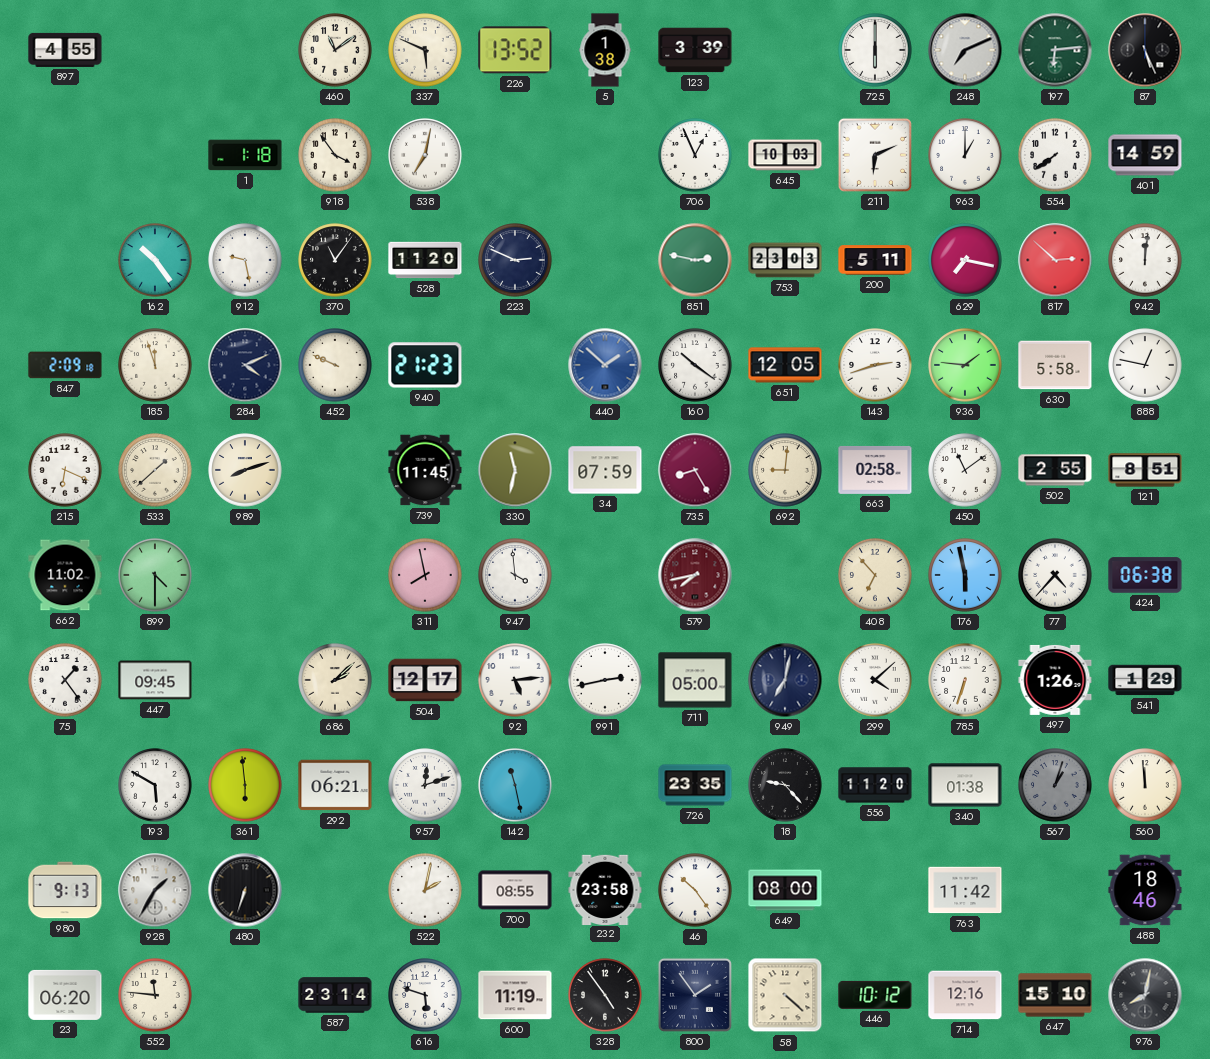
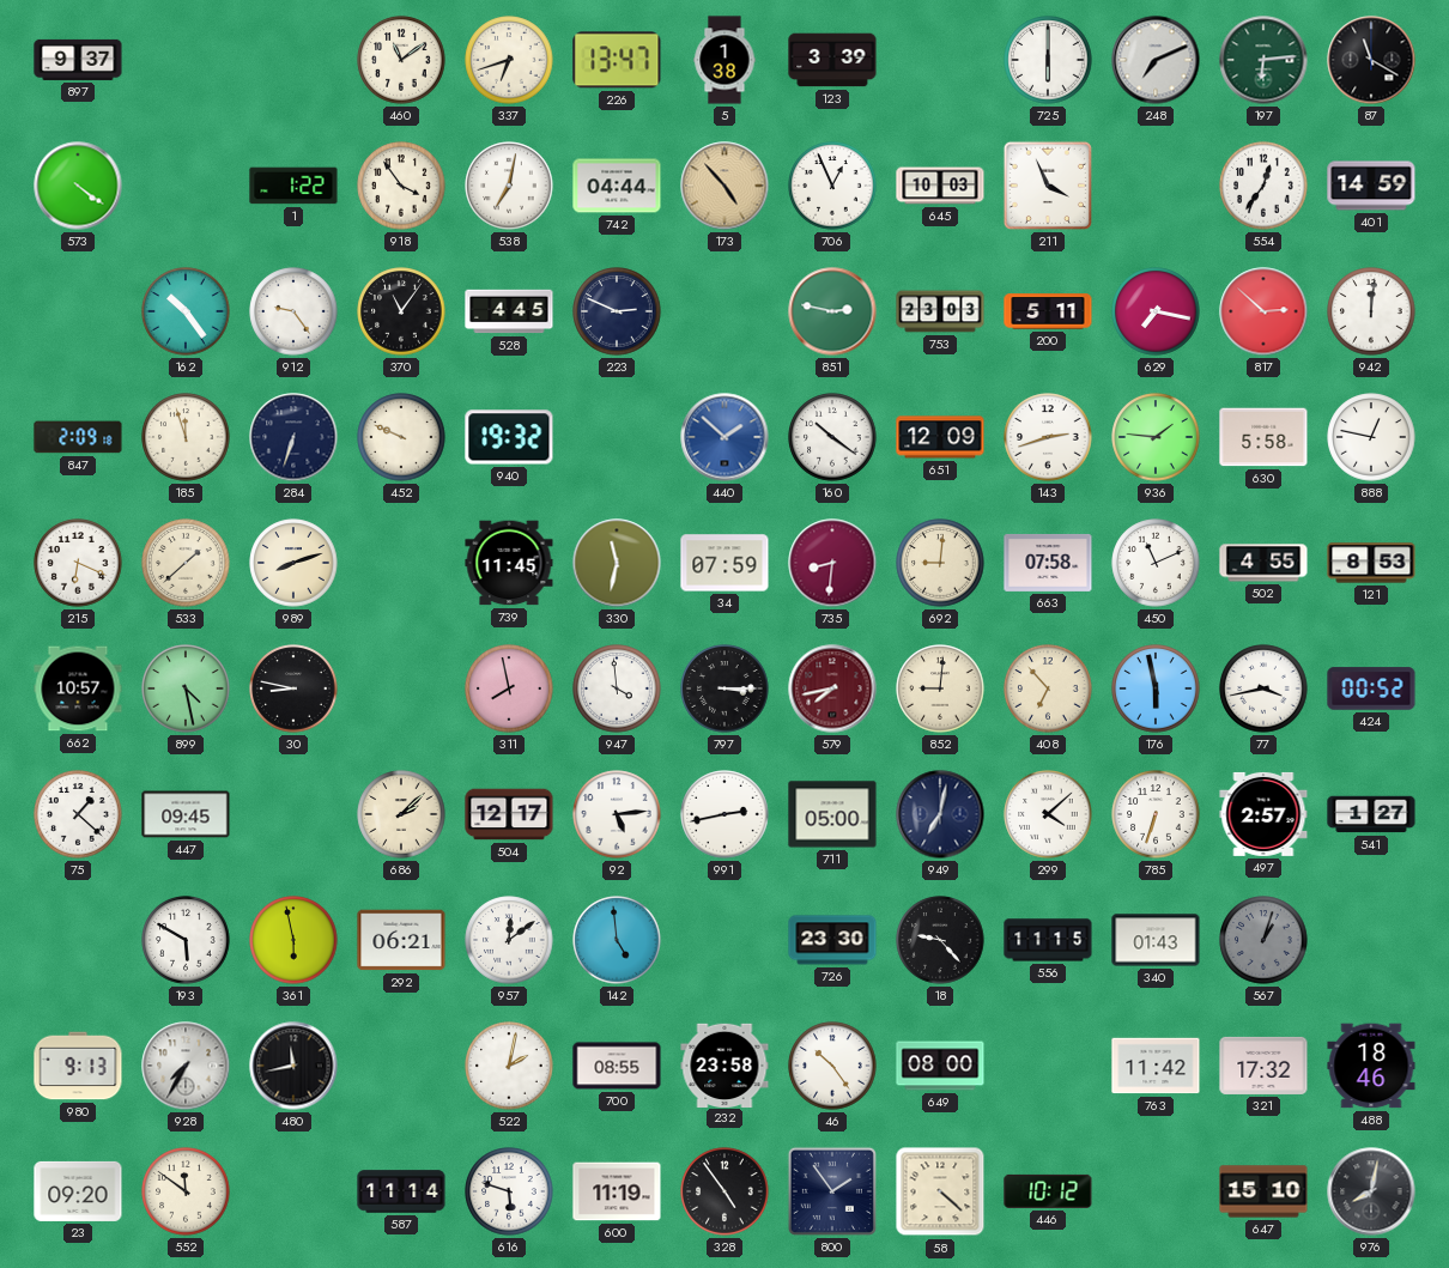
897: 4:55 -> 9:37 (78, 60)
337: 5:49 -> 6:42 (509, 60)
226: 13:52 -> 13:47 (617, 60)
87: 5:26 -> 11:20 (1371, 60)
573: none -> 4:21 (78, 186)
1: 1:18 -> 1:22 (293, 186)
742: none -> 04:44 (617, 186)
173: none -> 4:53 (724, 186)
211: 6:11 -> 3:56 (1048, 186)
963: 1:00 -> none (965, 155)
554: 7:39 -> 12:36 (1263, 186)
912: 9:28 -> 9:24 (293, 311)
528: 11:20 -> 4:45 (509, 311)
284: 4:11 -> 6:33 (293, 437)
940: 21:23 -> 19:32 (509, 437)
651: 12:05 -> 12:09 (940, 437)
735: 8:25 -> 8:31 (832, 563)
663: 02:58 -> 07:58 (1048, 563)
450: 11:09 -> 11:11 (1156, 563)
502: 2:55 -> 4:55 (1263, 563)
121: 8:51 -> 8:53 (1371, 563)
662: 11:02 -> 10:57 (78, 688)
899: 4:30 -> 4:28 (186, 688)
30: none -> 8:47 (293, 688)
797: none -> 3:15 (724, 688)
852: none -> 9:01 (940, 688)
77: 4:37 -> 3:43 (1263, 688)
424: 06:38 -> 00:52 (1371, 688)
75: 1:24 -> 1:22 (78, 814)
497: 1:26 -> 2:57 (1263, 814)
541: 1:29 -> 1:27 (1371, 814)
361: 5:59 -> 5:58 (293, 940)
957: 12:12 -> 12:09 (509, 940)
142: 11:28 -> 4:59 (617, 940)
726: 23:35 -> 23:30 (832, 940)
556: 11:20 -> 11:15 (1048, 940)
340: 01:38 -> 01:43 (1156, 940)
560: 11:59 -> none (1145, 785)
928: 1:35 -> 7:35 (186, 1066)
480: 6:33 -> 11:43 (293, 1066)
321: none -> 17:32 (1263, 1066)
23: 06:20 -> 09:20 (78, 1191)
552: 11:46 -> 11:51 (186, 1191)
587: 23:14 -> 11:14 (401, 1191)
714: 12:16 -> none (965, 995)
